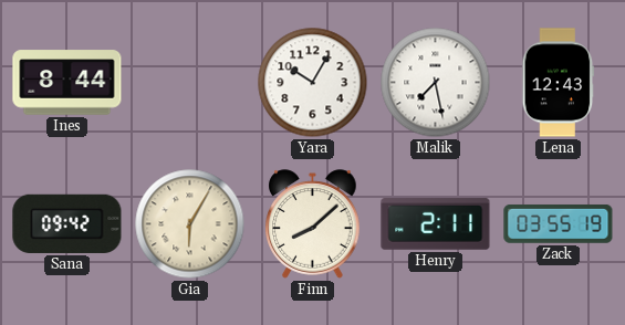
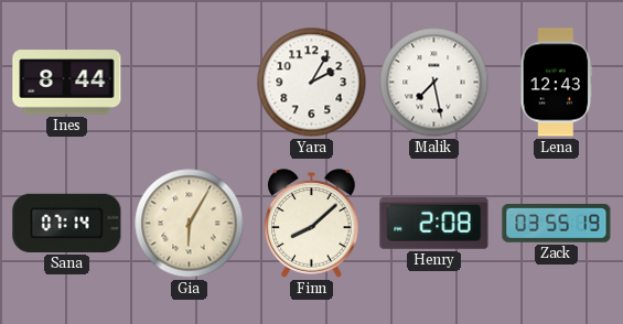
Yara: 10:05 -> 2:05 (312, 83)
Sana: 09:42 -> 07:14 (67, 223)
Henry: 2:11 -> 2:08 (434, 224)
